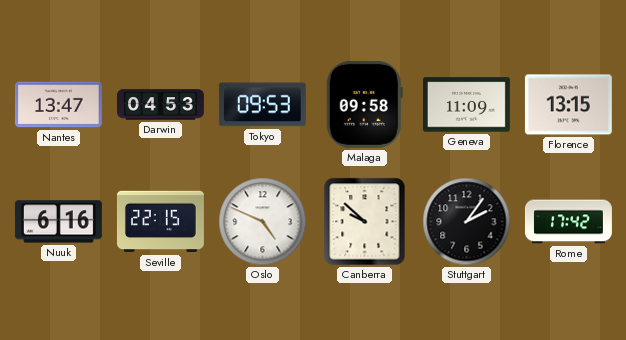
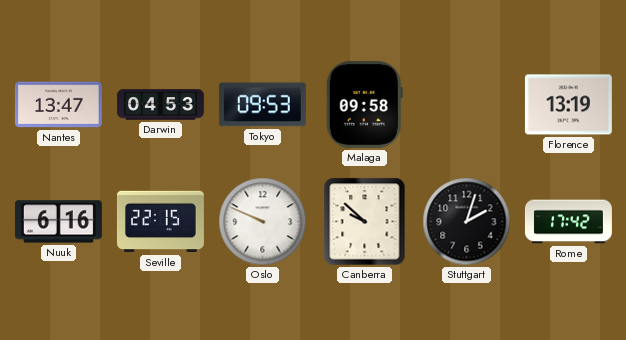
Geneva: 11:09 -> none (466, 105)
Florence: 13:15 -> 13:19 (568, 105)
Oslo: 4:49 -> 9:49 (263, 222)
Stuttgart: 2:06 -> 2:03 (467, 222)
